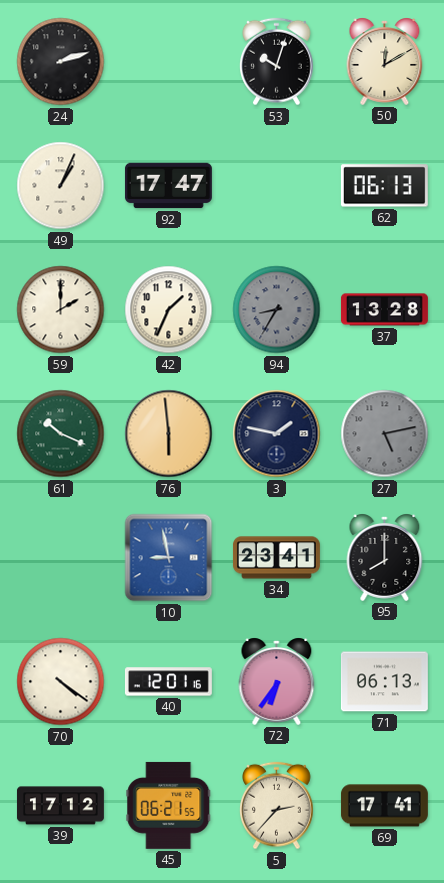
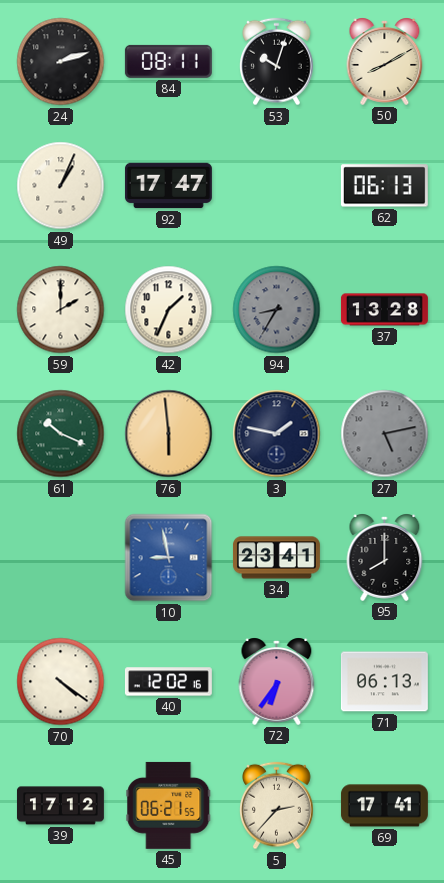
84: none -> 08:11 (168, 61)
50: 12:10 -> 8:10 (385, 61)
40: 12:01 -> 12:02 (168, 682)
